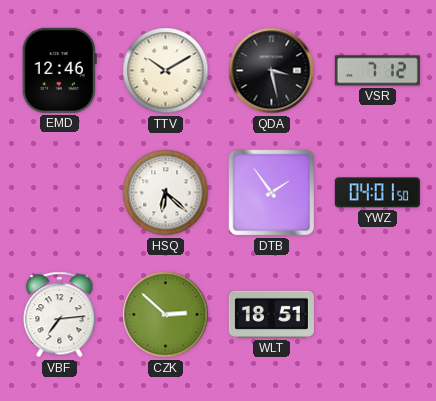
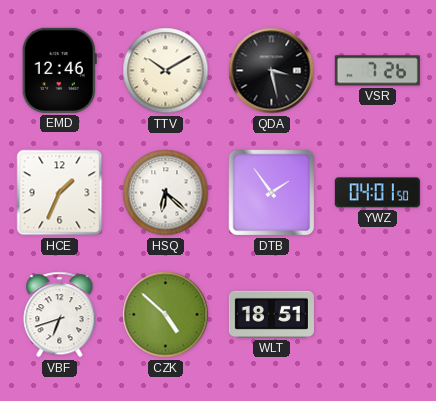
VSR: 7:12 -> 7:26 (377, 71)
HCE: none -> 1:34 (60, 193)
VBF: 7:14 -> 6:42 (60, 315)
CZK: 2:52 -> 4:52 (166, 315)
